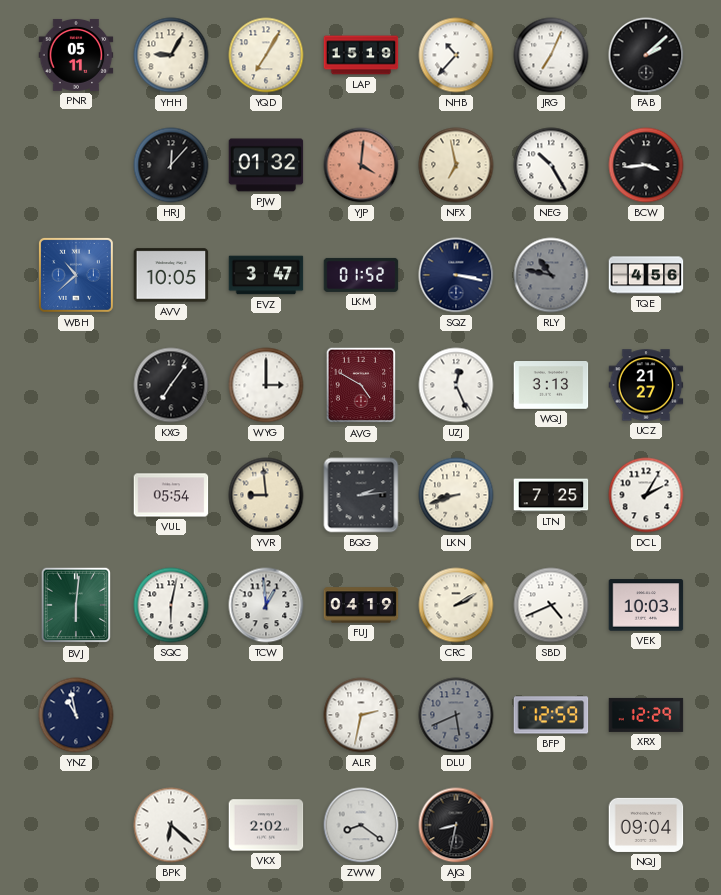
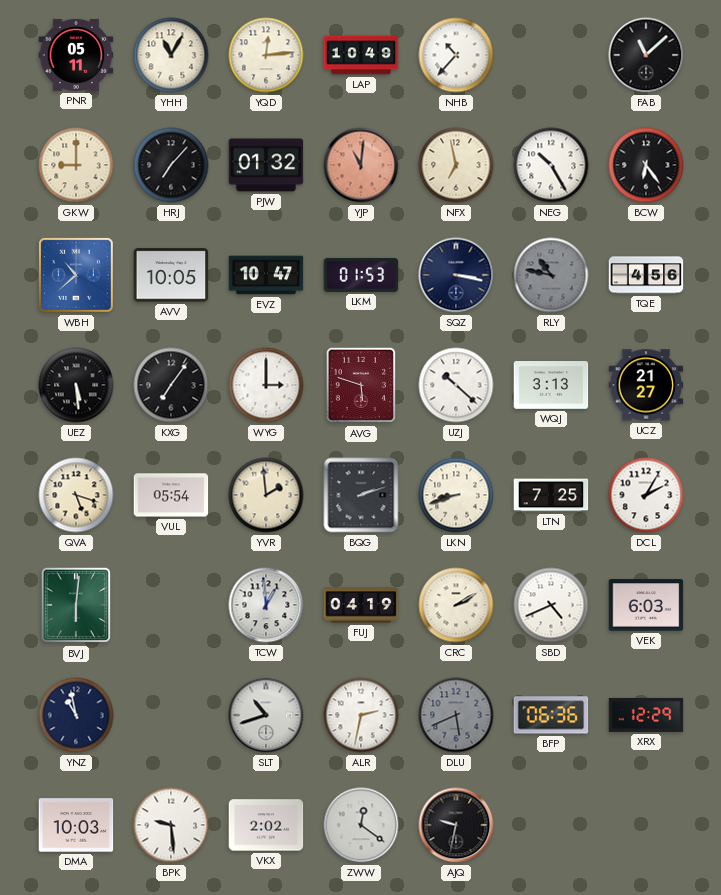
YHH: 9:05 -> 11:05 (171, 55)
YQD: 7:05 -> 12:14 (266, 55)
LAP: 15:19 -> 10:49 (361, 55)
JRG: 7:04 -> none (551, 55)
FAB: 2:08 -> 11:08 (646, 55)
GKW: none -> 9:00 (76, 165)
HRJ: 12:07 -> 7:07 (171, 165)
YJP: 4:01 -> 11:01 (361, 165)
BCW: 3:44 -> 6:24 (646, 165)
EVZ: 3:47 -> 10:47 (266, 275)
LKM: 01:52 -> 01:53 (361, 275)
UEZ: none -> 5:29 (76, 385)
AVG: 4:50 -> 5:48 (360, 385)
UZJ: 12:26 -> 10:22 (456, 385)
QVA: none -> 5:18 (76, 495)
YVR: 8:59 -> 1:59 (266, 495)
BQG: 2:14 -> 2:12 (361, 495)
SQC: 6:02 -> none (171, 605)
VEK: 10:03 -> 6:03 (646, 605)
SLT: none -> 10:42 (266, 715)
BFP: 12:59 -> 06:36 (551, 715)
DMA: none -> 10:03 (76, 825)
BPK: 6:22 -> 9:29 (171, 825)
ZWW: 8:21 -> 12:21 (361, 825)
AJQ: 8:32 -> 9:32 (456, 825)
NQJ: 09:04 -> none (646, 825)
